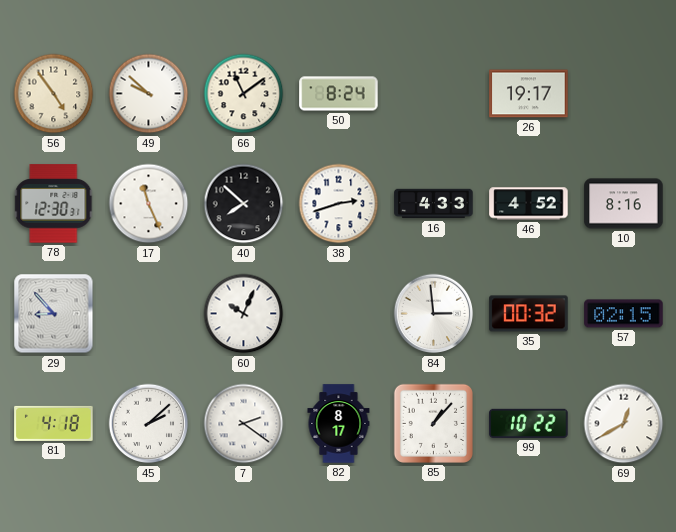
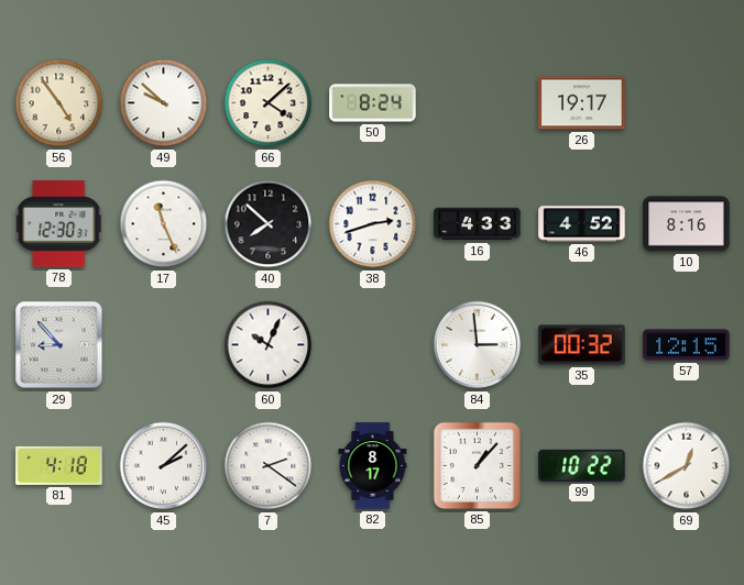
66: 11:09 -> 4:08 (269, 103)
57: 02:15 -> 12:15 (687, 345)
